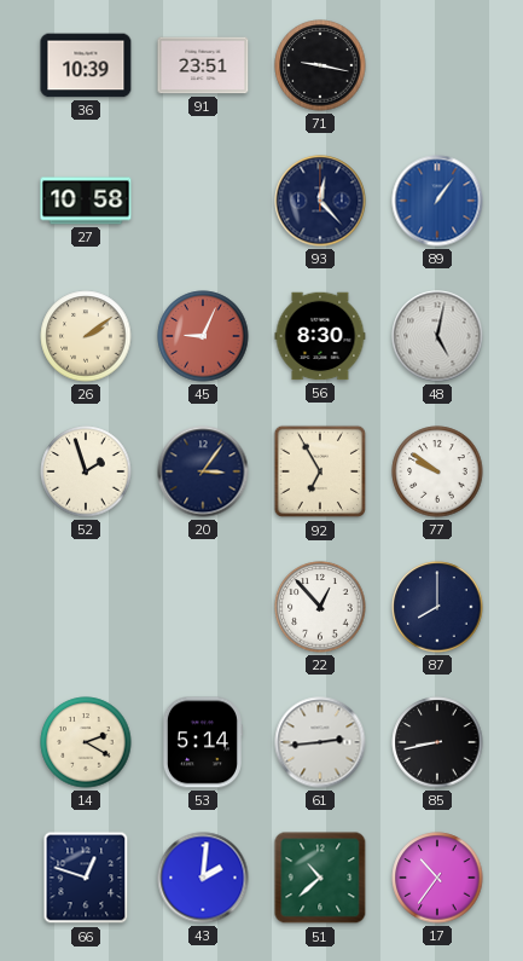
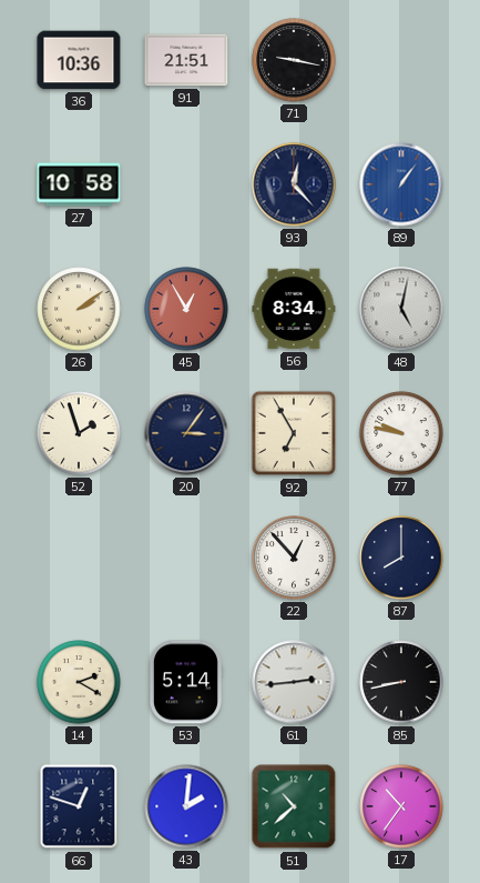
36: 10:39 -> 10:36 (79, 60)
91: 23:51 -> 21:51 (186, 60)
45: 9:04 -> 12:55 (186, 309)
56: 8:30 -> 8:34 (294, 309)
77: 9:51 -> 9:47 (401, 433)
